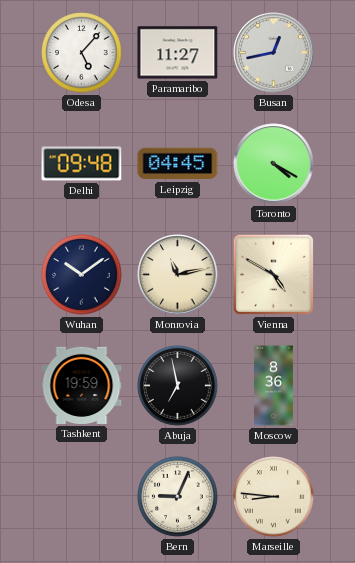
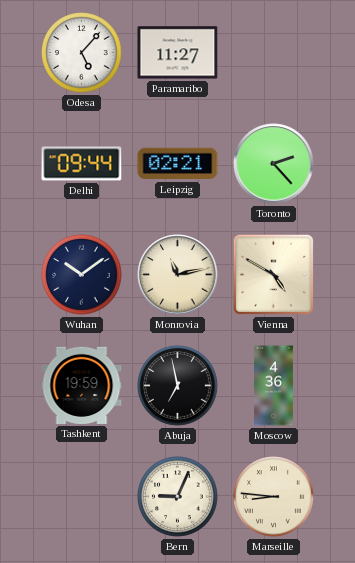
Busan: 12:43 -> none (274, 53)
Delhi: 09:48 -> 09:44 (82, 164)
Leipzig: 04:45 -> 02:21 (178, 164)
Toronto: 4:20 -> 2:23 (274, 164)
Moscow: 8:36 -> 4:36 (274, 386)
